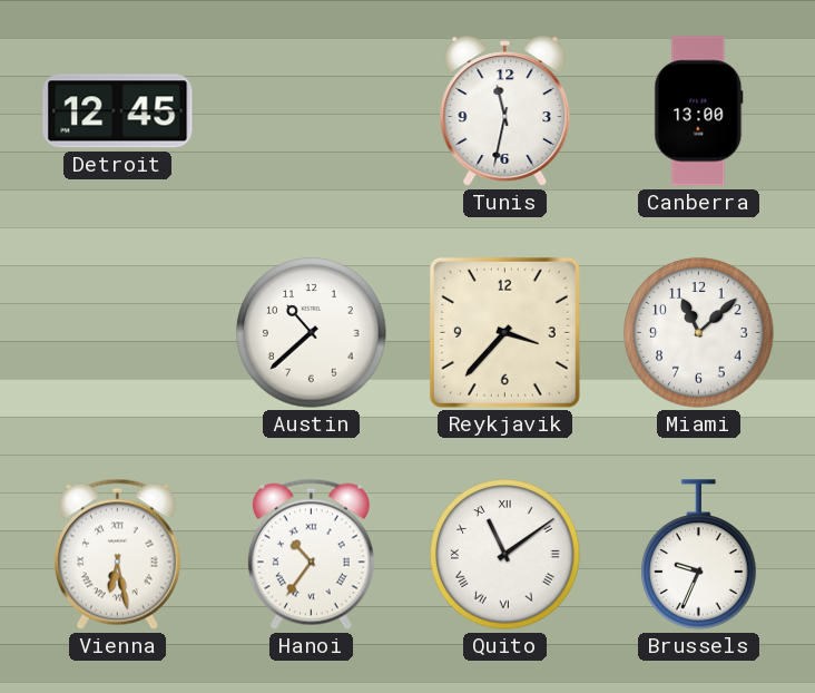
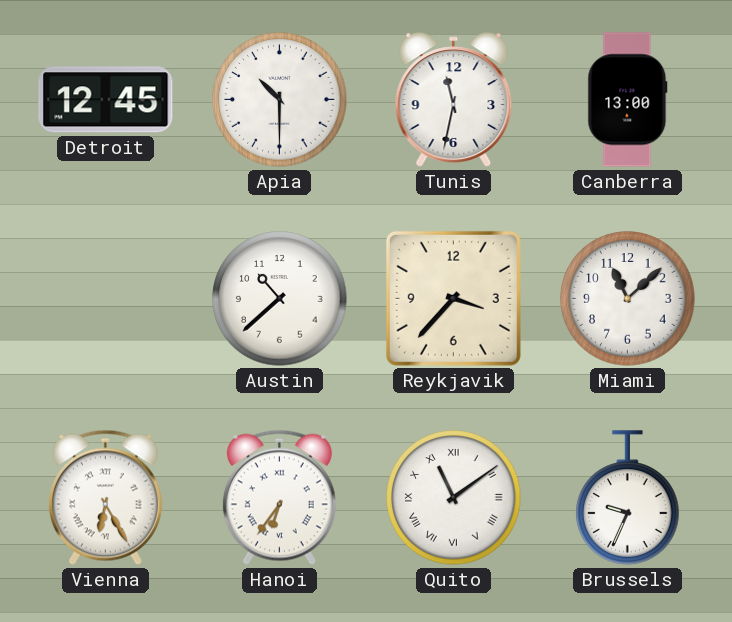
Apia: none -> 10:30 (280, 100)
Vienna: 6:28 -> 6:25 (105, 497)
Hanoi: 10:36 -> 6:36 (279, 497)
